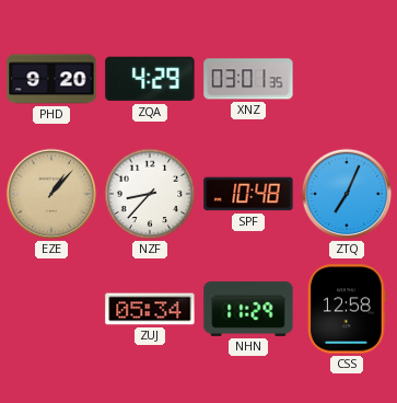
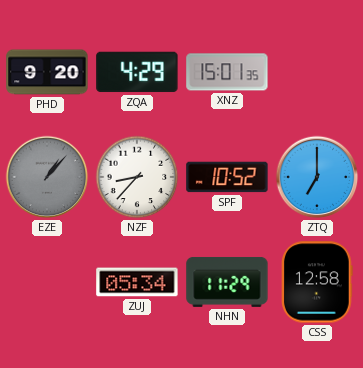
XNZ: 03:01 -> 15:01 (227, 72)
EZE dial: champagne -> grey (47, 177)
SPF: 10:48 -> 10:52 (227, 177)
ZTQ: 7:04 -> 7:00 (317, 177)
